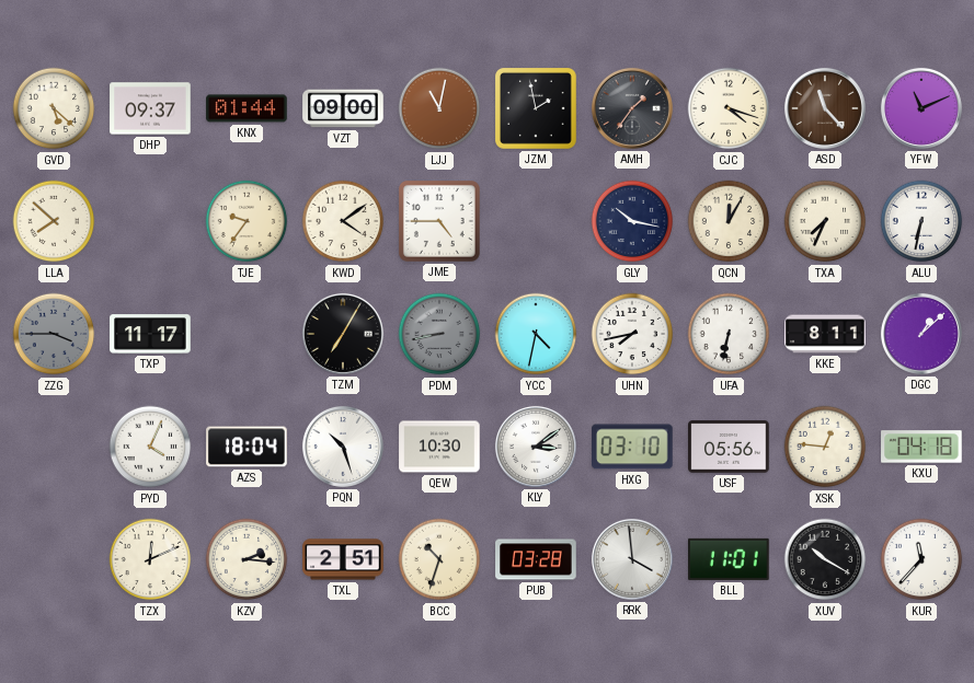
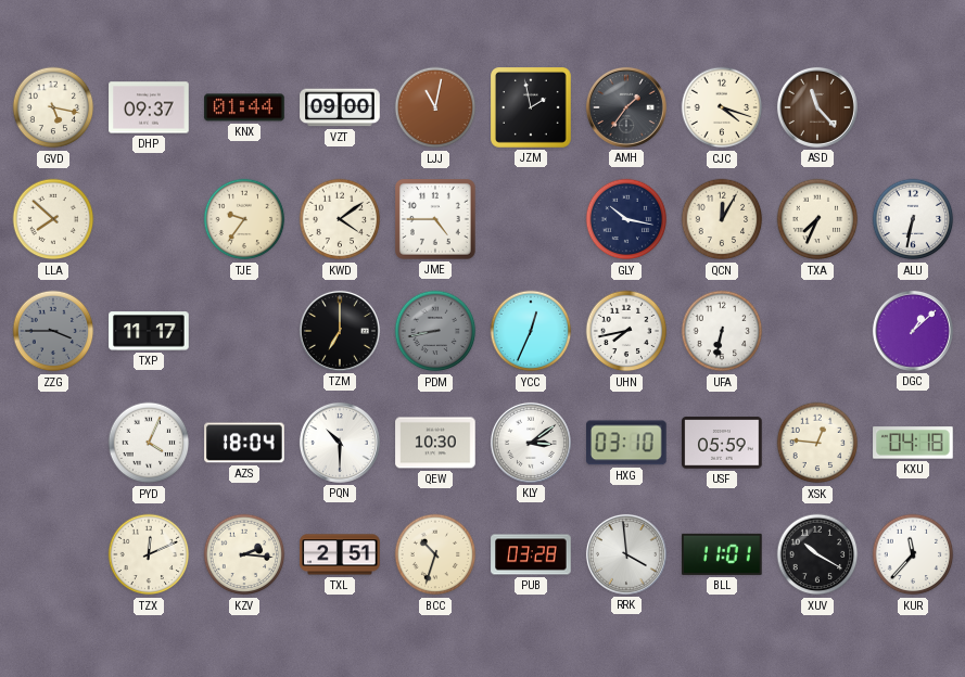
GVD: 5:22 -> 5:17 (53, 107)
YFW: 11:11 -> none (921, 108)
TZM: 7:05 -> 7:00 (340, 331)
YCC: 4:32 -> 12:34 (531, 331)
KKE: 8:11 -> none (825, 334)
PQN: 10:27 -> 10:30 (340, 443)
USF: 05:56 -> 05:59 (722, 443)
